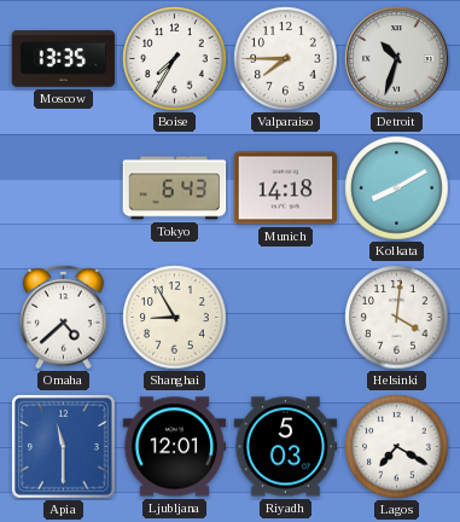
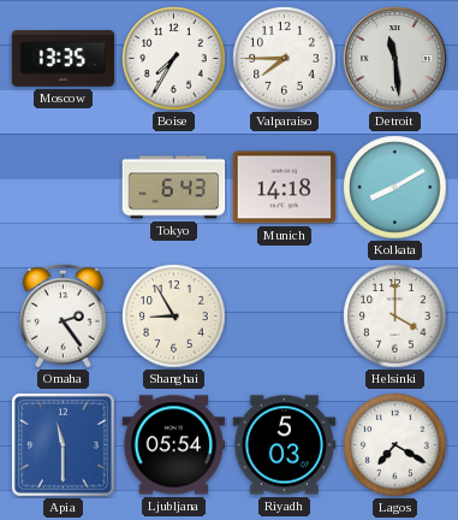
Detroit: 10:33 -> 11:29 (395, 59)
Omaha: 4:38 -> 2:24 (64, 315)
Helsinki: 4:01 -> 4:00 (395, 317)
Ljubljana: 12:01 -> 05:54 (174, 445)
